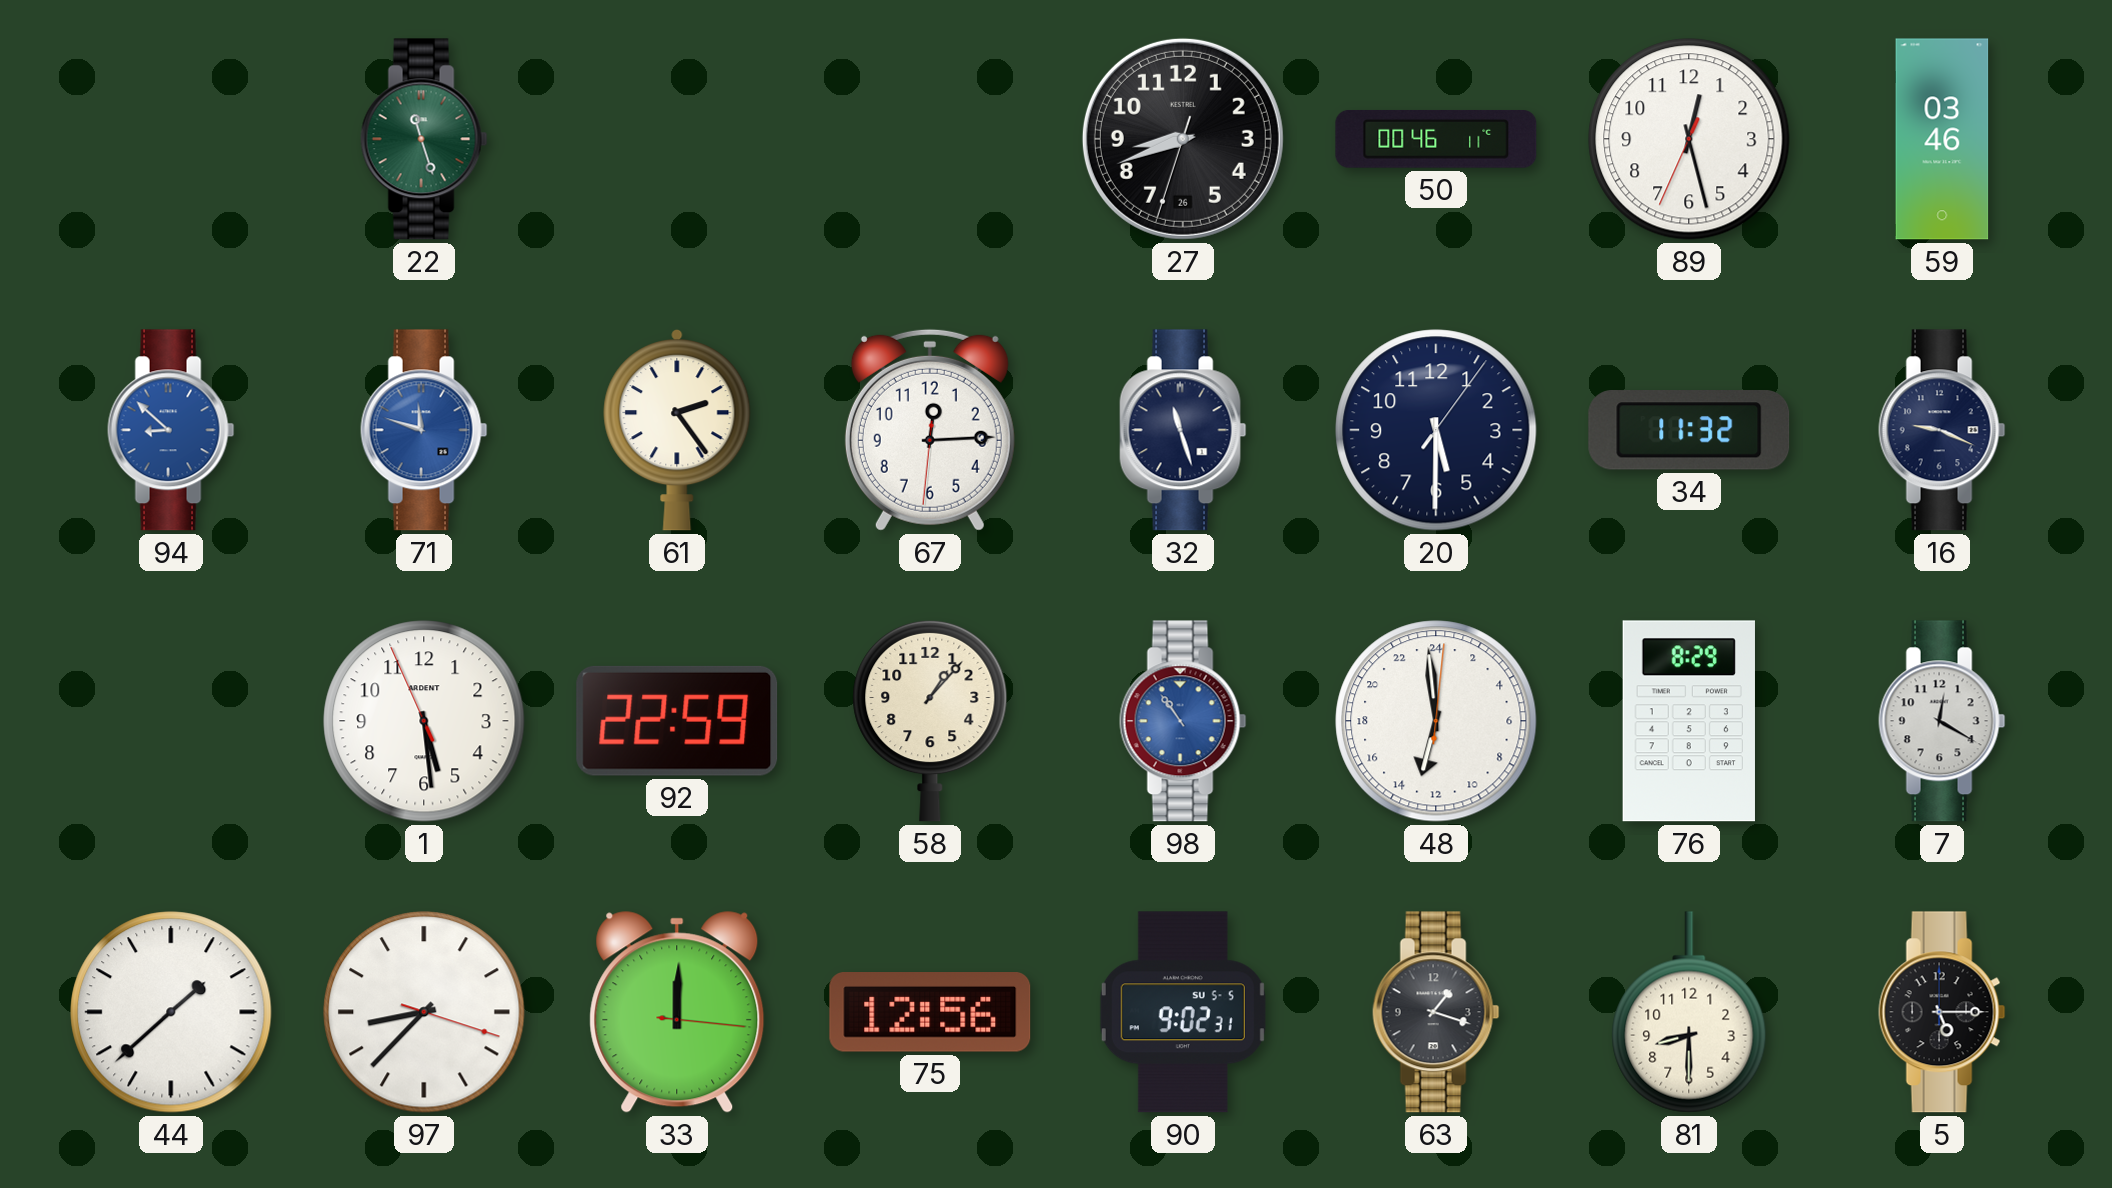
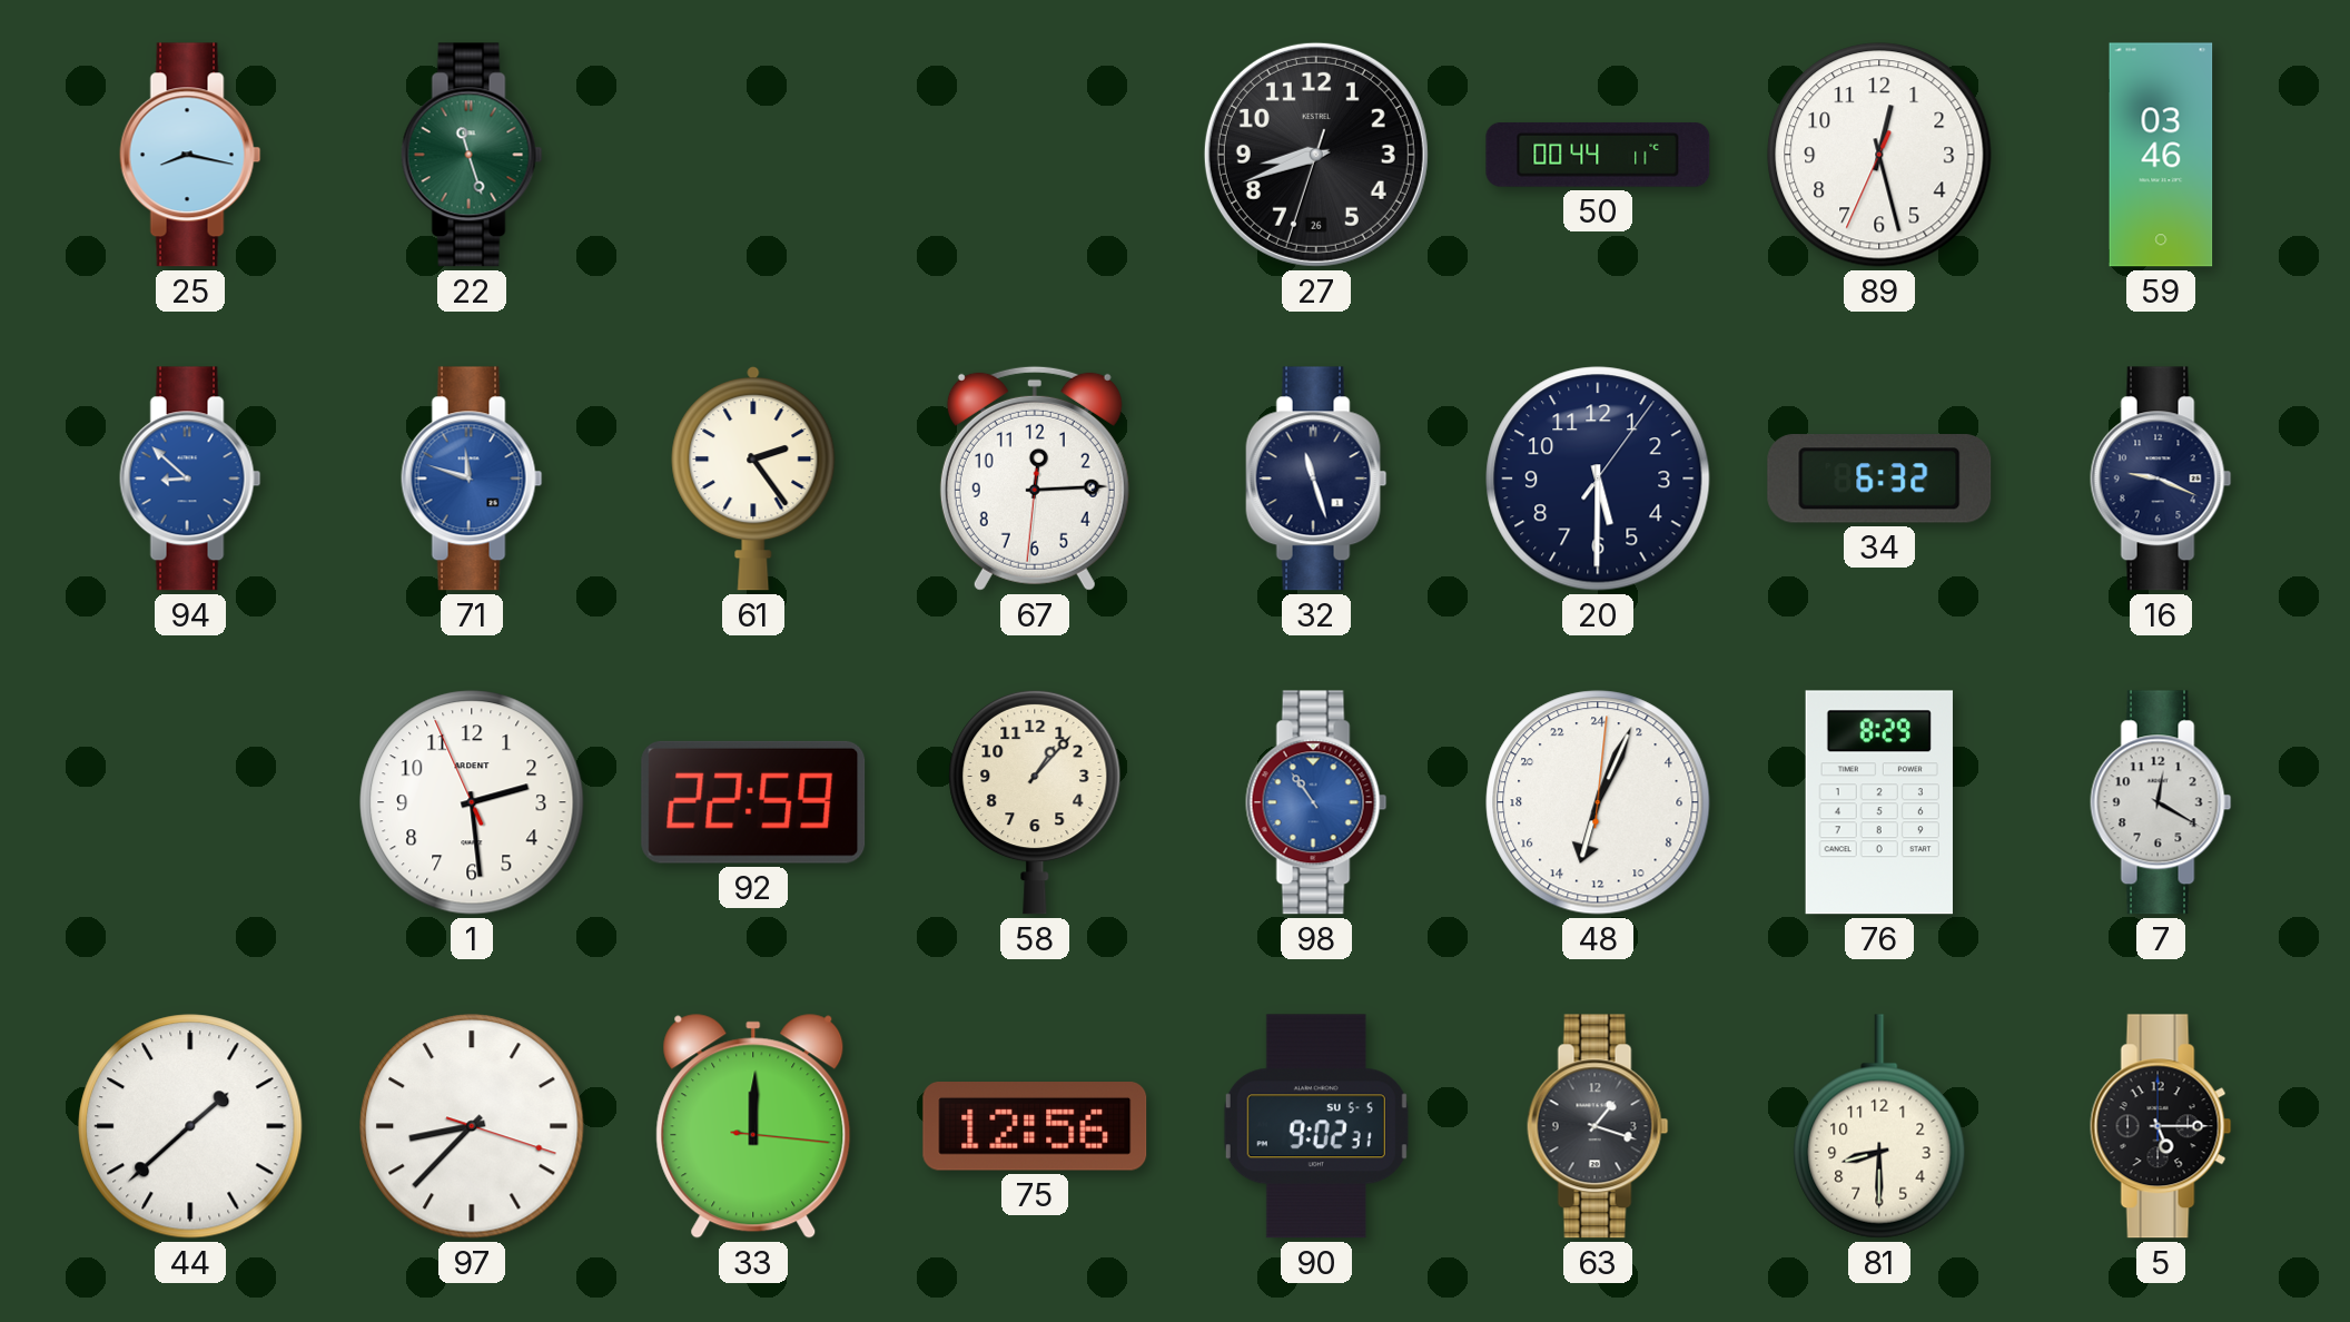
25: none -> 8:17 (190, 155)
50: 00:46 -> 00:44 (1598, 155)
34: 11:32 -> 6:32 (1879, 479)
1: 5:28 -> 2:28 (472, 802)
48: 12:59 -> 13:04 (1598, 802)
